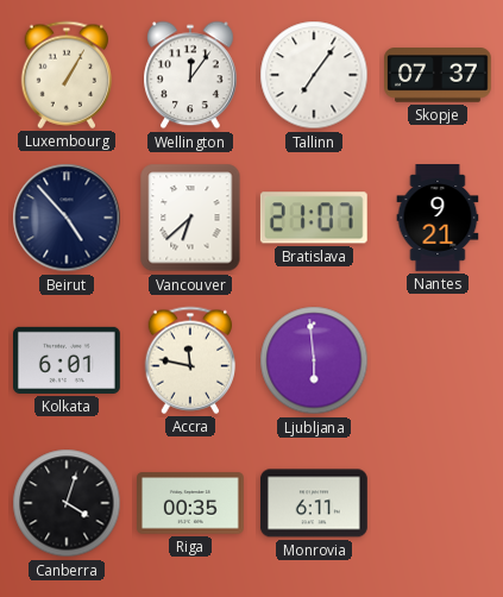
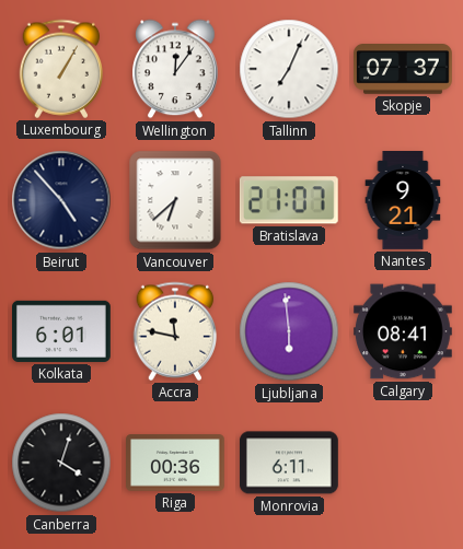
Tallinn: 7:06 -> 7:04 (289, 69)
Calgary: none -> 08:41 (404, 331)
Riga: 00:35 -> 00:36 (176, 463)
